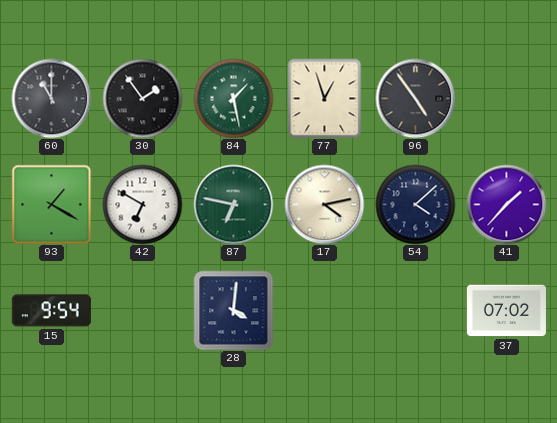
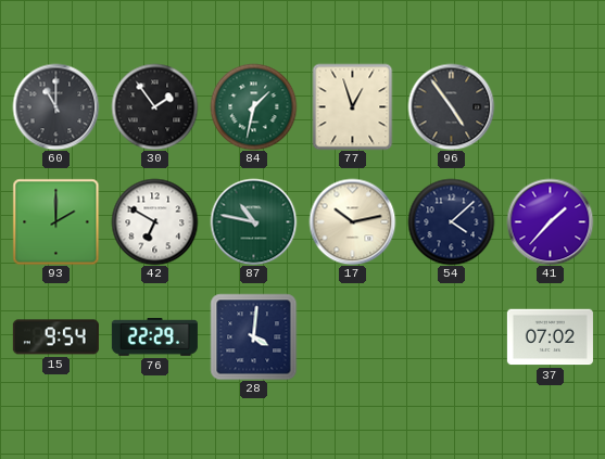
84: 1:28 -> 1:32 (253, 106)
93: 1:20 -> 2:00 (55, 221)
87: 6:47 -> 10:47 (253, 221)
17: 4:13 -> 10:13 (352, 221)
76: none -> 22:29 (154, 337)
